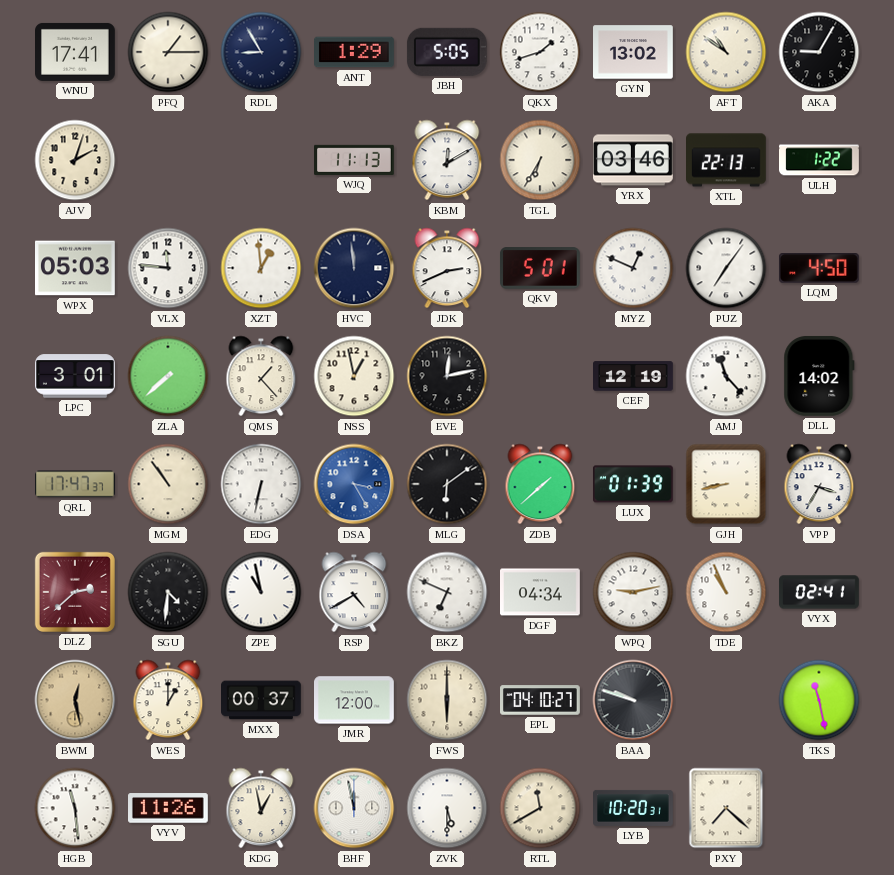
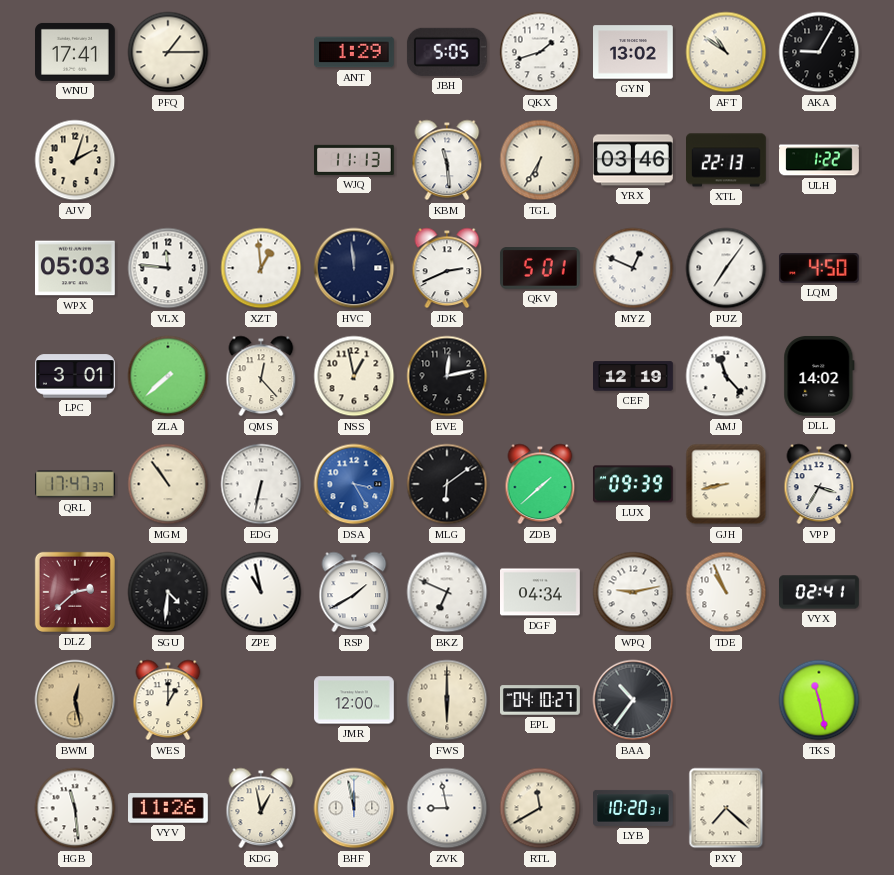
RDL: 8:55 -> none (261, 52)
KBM: 12:10 -> 11:29 (447, 160)
QMS: 1:23 -> 12:23 (261, 376)
LUX: 01:39 -> 09:39 (633, 484)
RSP: 4:40 -> 1:40 (354, 592)
MXX: 00:37 -> none (262, 700)
BAA: 9:48 -> 10:36 (633, 700)
ZVK: 5:30 -> 8:58 (447, 808)
